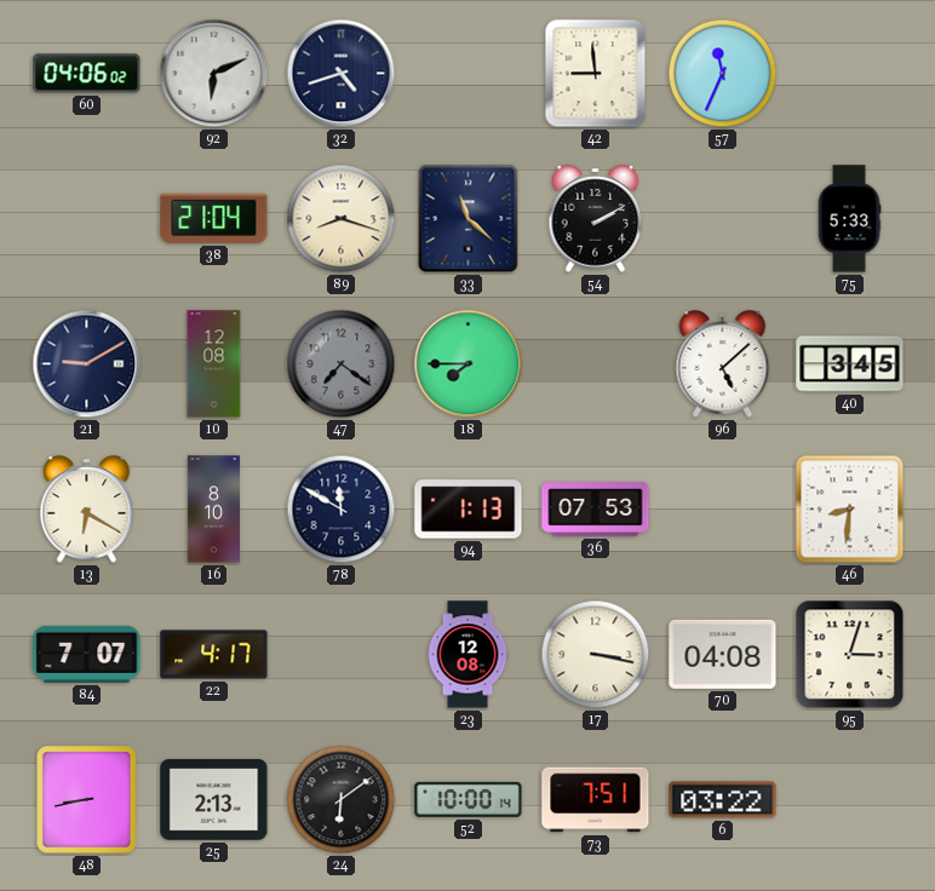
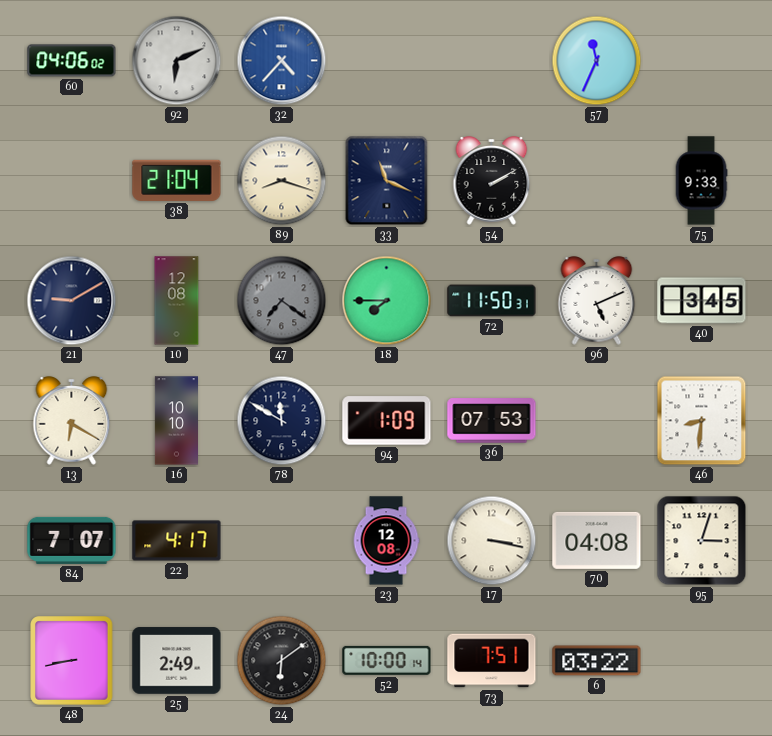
32: 4:42 -> 4:37 (282, 61)
32 dial: navy -> blue (282, 61)
42: 8:59 -> none (596, 74)
33: 11:22 -> 11:19 (387, 181)
75: 5:33 -> 9:33 (701, 181)
72: none -> 11:50 (492, 301)
96: 5:08 -> 5:11 (597, 301)
16: 8:10 -> 10:10 (176, 421)
94: 1:13 -> 1:09 (387, 421)
25: 2:13 -> 2:49 (177, 661)
